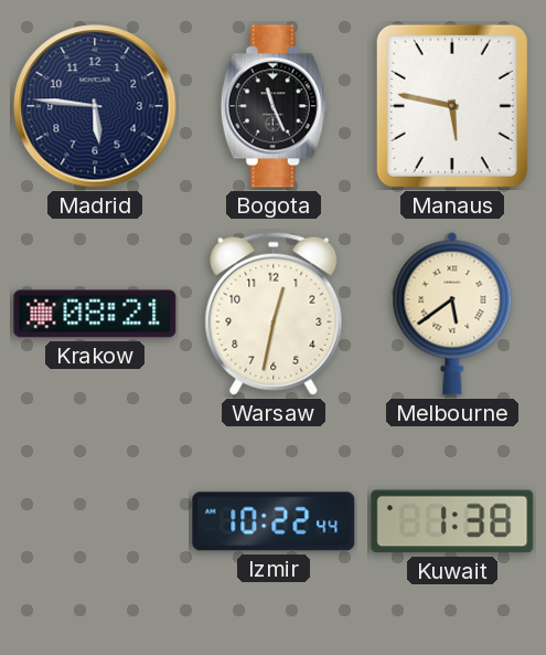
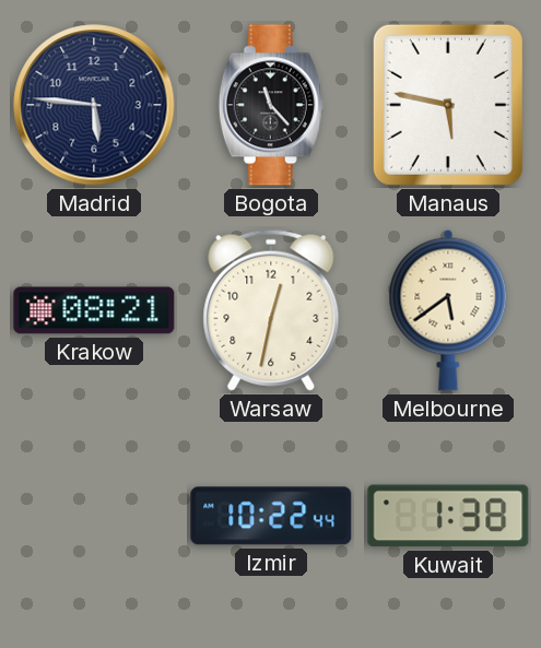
Bogota: 11:26 -> 11:23 (271, 105)
